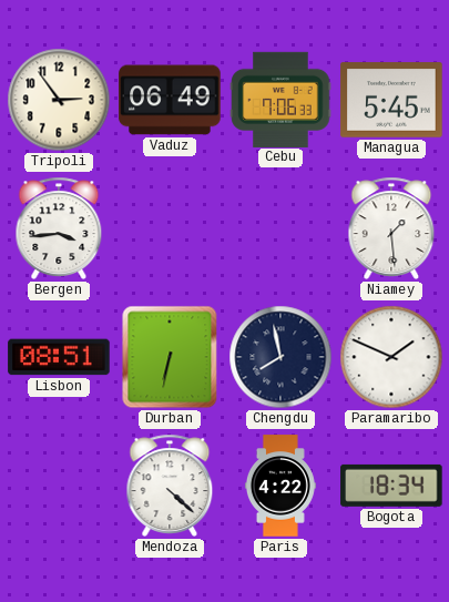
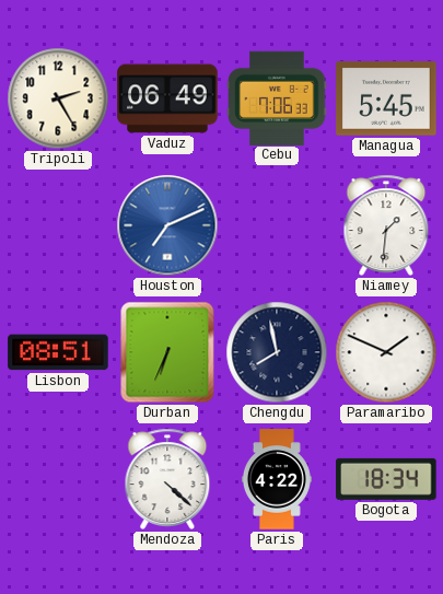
Tripoli: 2:54 -> 2:25 (58, 98)
Bergen: 3:44 -> none (59, 228)
Houston: none -> 7:11 (167, 225)
Niamey: 1:29 -> 1:31 (386, 225)
Durban: 6:32 -> 6:34 (167, 352)
